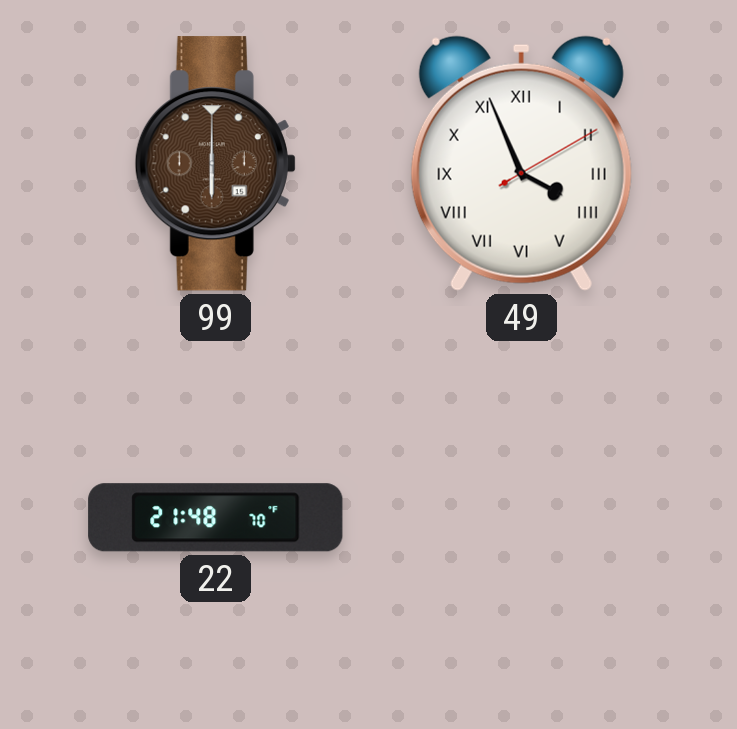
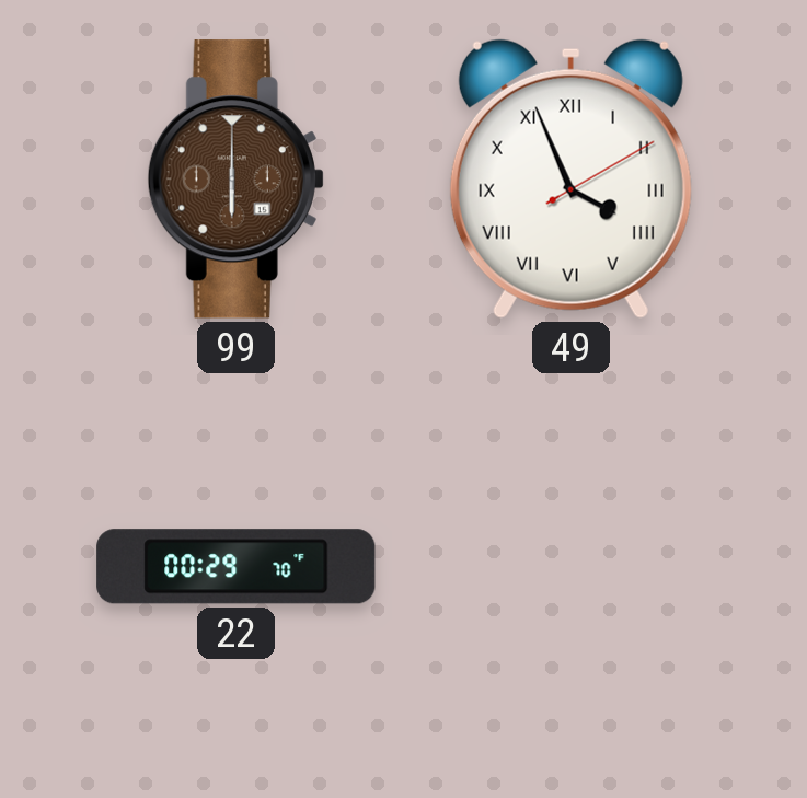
22: 21:48 -> 00:29 (237, 567)
